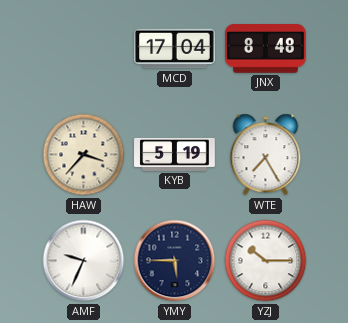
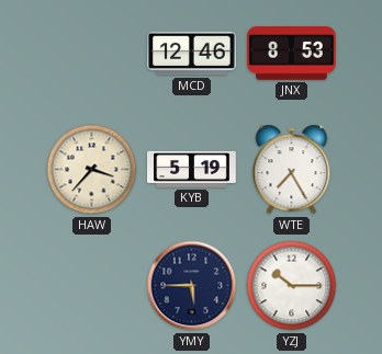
MCD: 17:04 -> 12:46 (192, 54)
JNX: 8:48 -> 8:53 (292, 54)
AMF: 9:34 -> none (84, 261)
